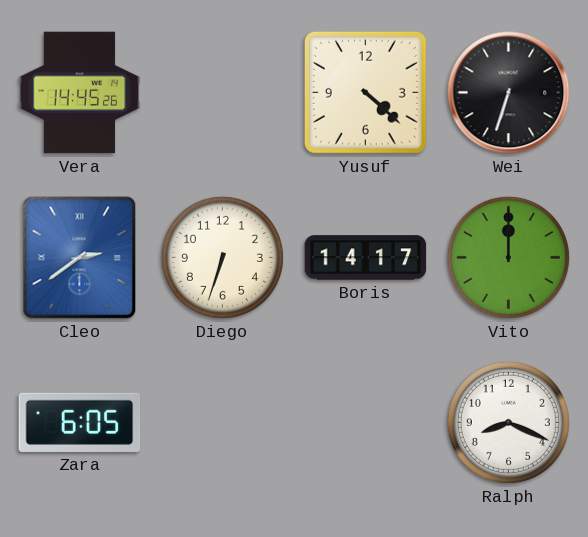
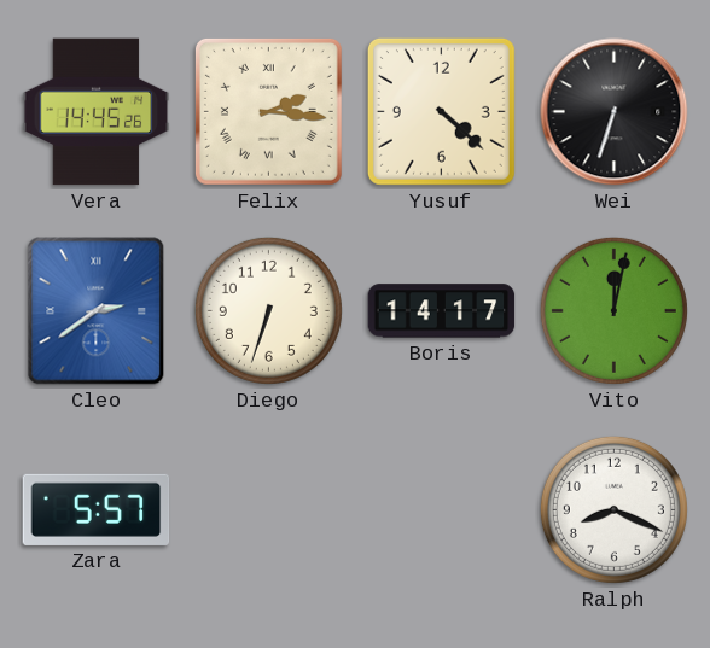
Felix: none -> 2:16 (268, 111)
Vito: 12:00 -> 12:02 (613, 310)
Zara: 6:05 -> 5:57 (97, 509)
